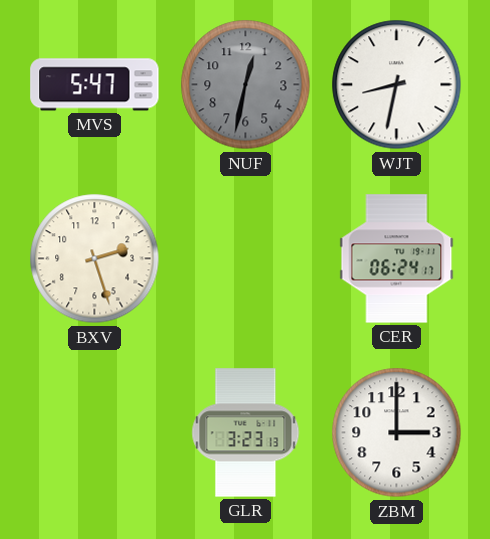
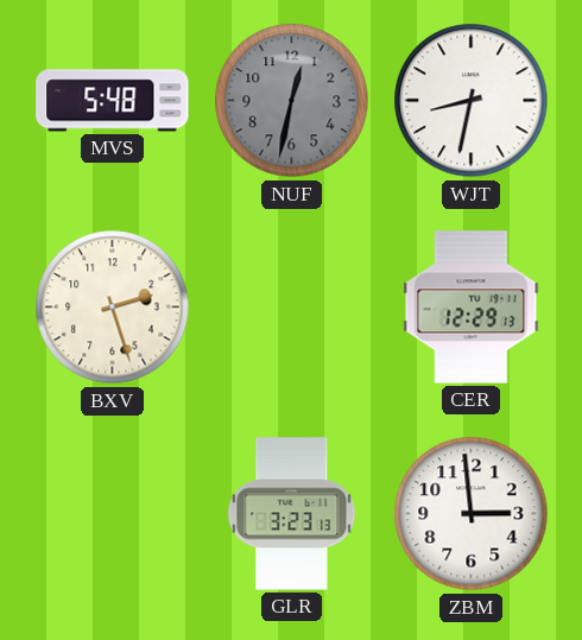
MVS: 5:47 -> 5:48 (113, 101)
CER: 06:24 -> 12:29 (472, 308)
ZBM: 3:00 -> 2:59 (472, 514)
